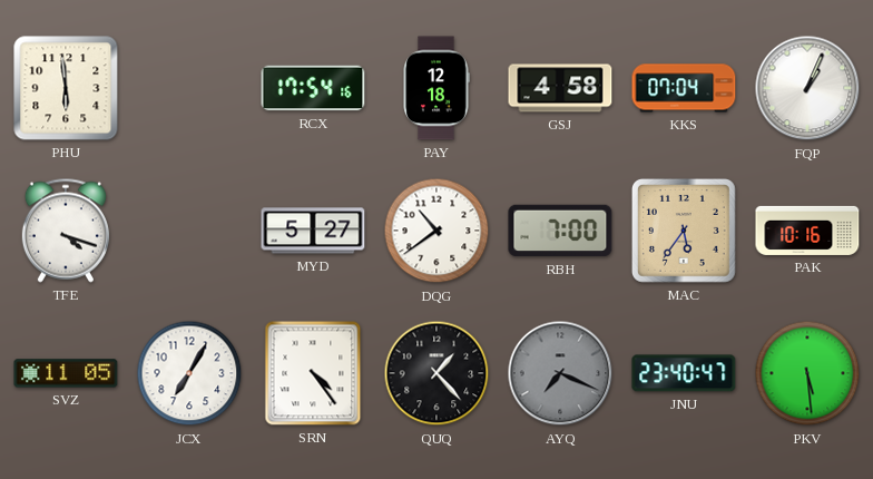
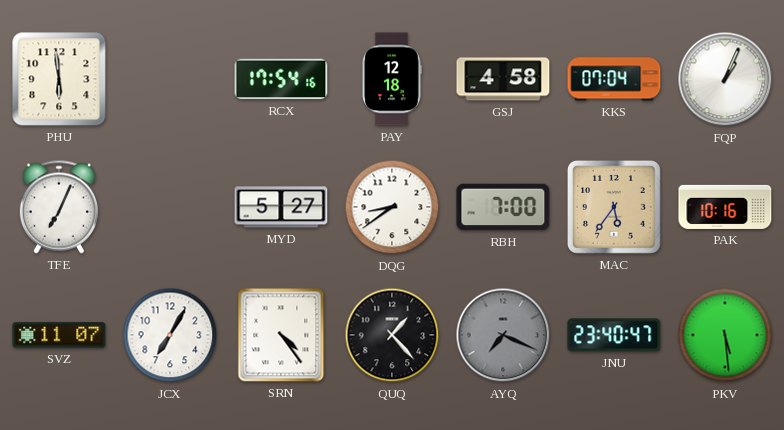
TFE: 4:18 -> 7:04 (59, 207)
DQG: 10:39 -> 8:39 (392, 207)
SVZ: 11:05 -> 11:07 (59, 335)
